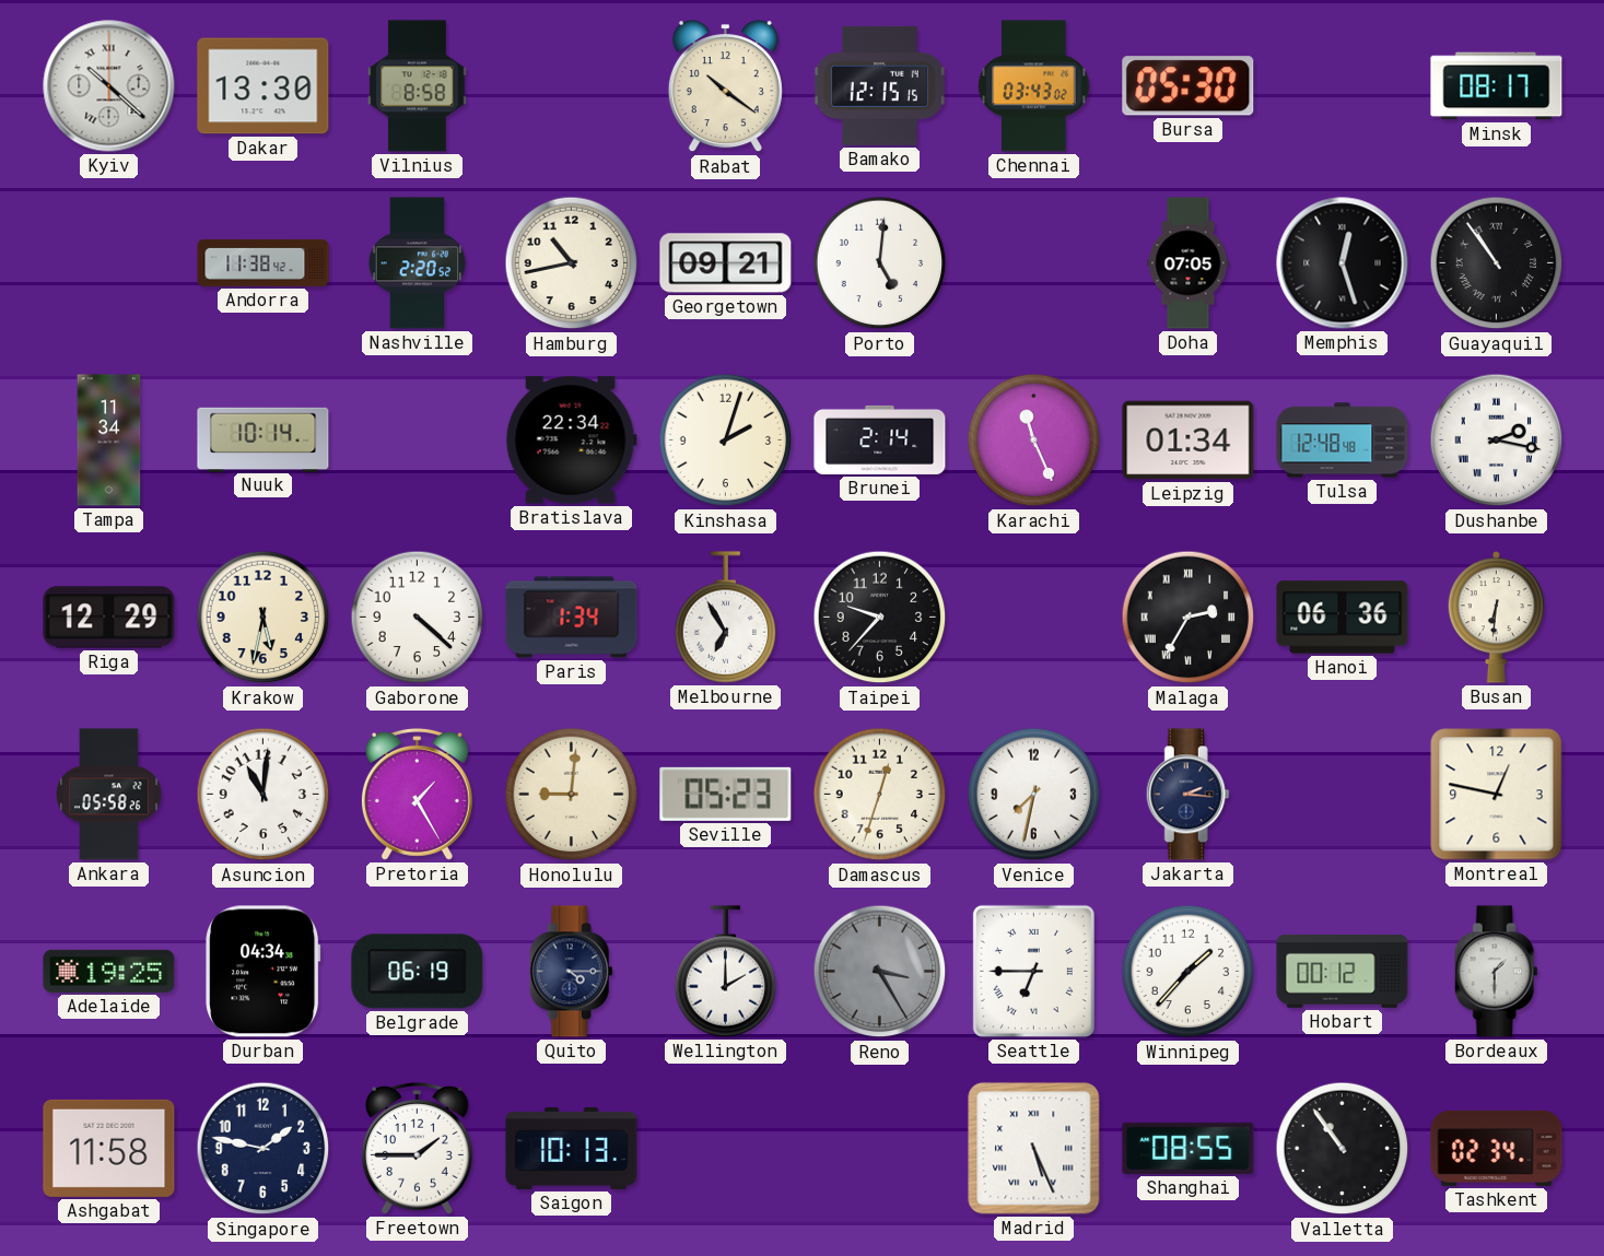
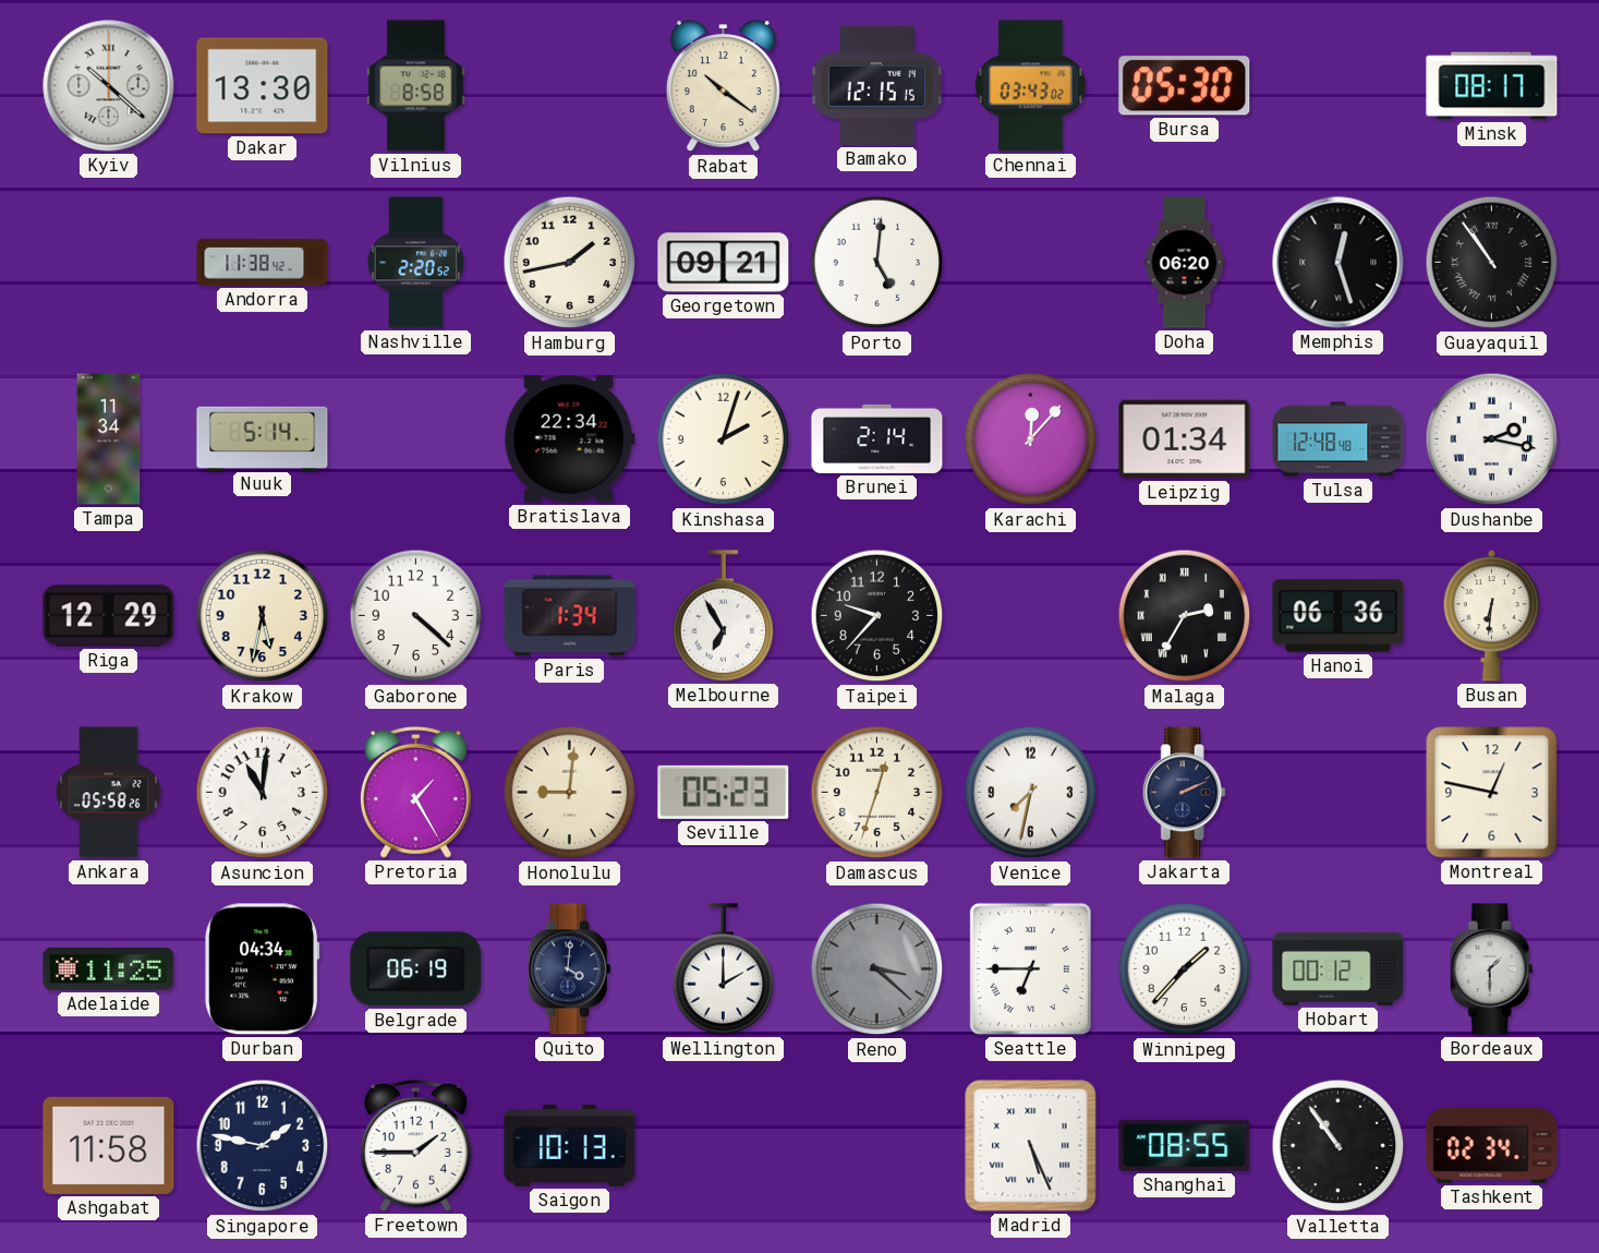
Hamburg: 10:43 -> 1:43 (570, 263)
Doha: 07:05 -> 06:20 (1185, 263)
Nuuk: 10:14 -> 5:14 (263, 438)
Karachi: 11:26 -> 12:07 (1031, 439)
Jakarta: 2:16 -> 2:11 (1184, 793)
Adelaide: 19:25 -> 11:25 (109, 968)
Quito: 4:15 -> 4:01 (569, 969)
Reno: 3:25 -> 3:22 (877, 969)
